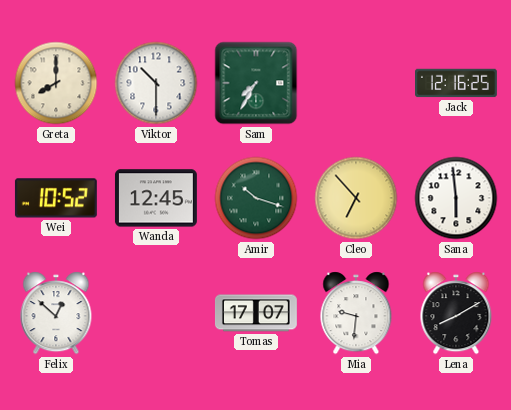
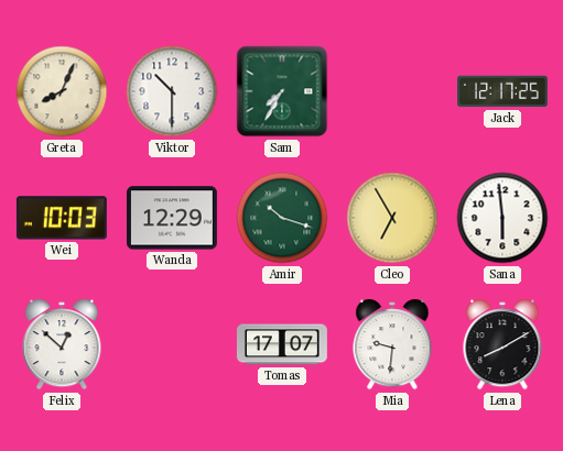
Greta: 8:00 -> 8:04 (62, 91)
Jack: 12:16 -> 12:17 (504, 91)
Wei: 10:52 -> 10:03 (62, 218)
Wanda: 12:45 -> 12:29 (172, 218)
Cleo: 6:53 -> 6:55 (392, 218)
